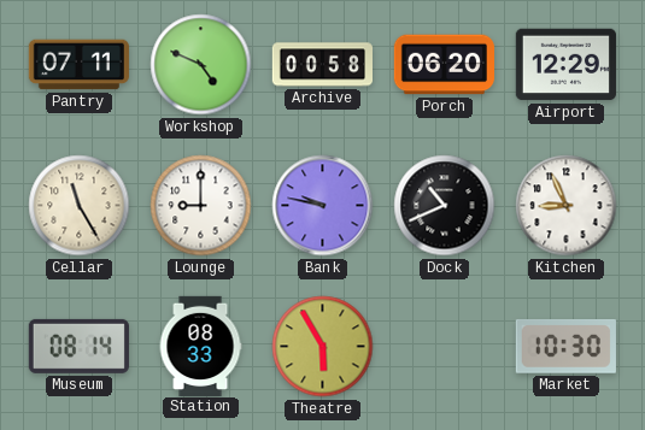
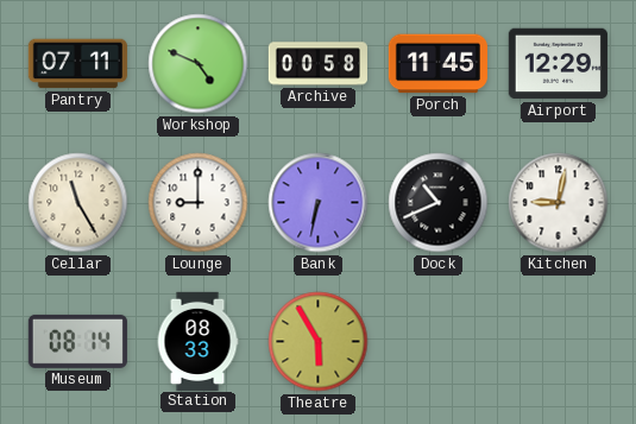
Porch: 06:20 -> 11:45 (437, 64)
Bank: 9:47 -> 6:32 (319, 203)
Kitchen: 8:56 -> 9:02 (559, 203)
Market: 10:30 -> none (565, 346)
